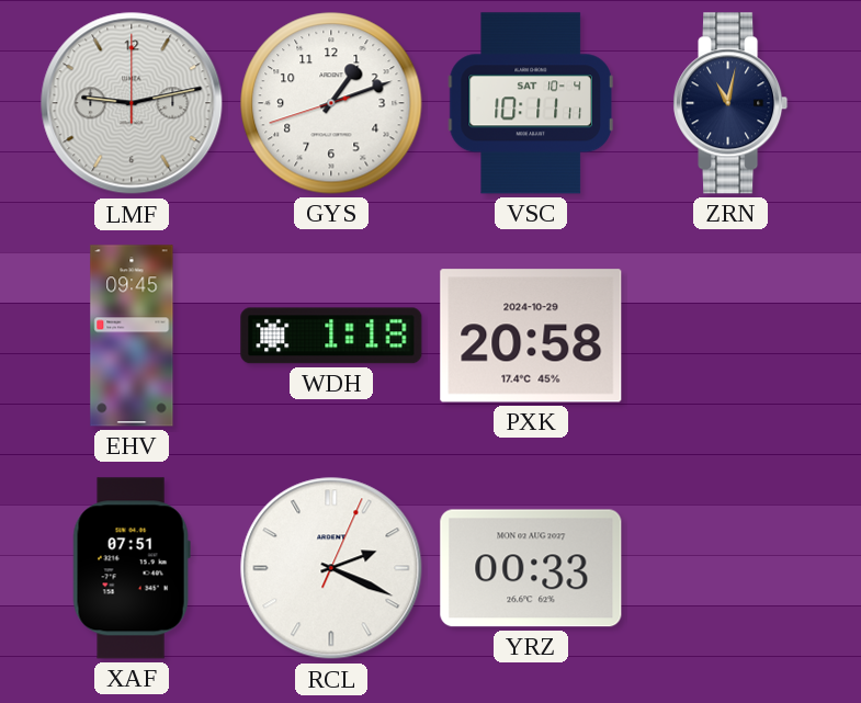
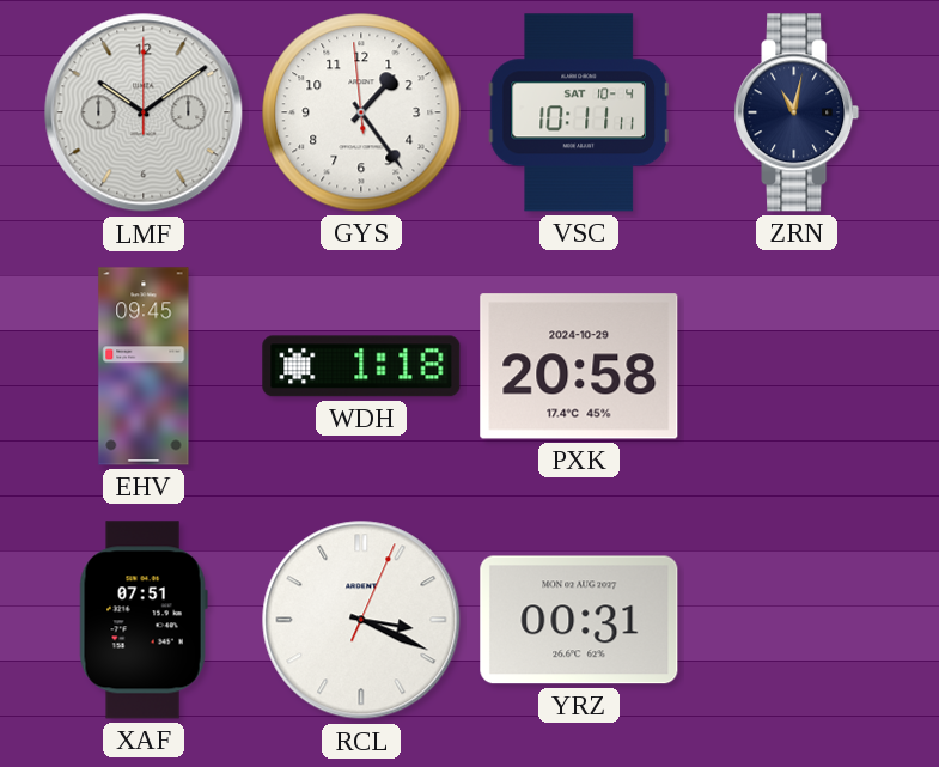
LMF: 9:13 -> 10:09 (144, 112)
GYS: 1:11 -> 1:23 (361, 112)
RCL: 2:19 -> 3:19 (361, 620)
YRZ: 00:33 -> 00:31 (579, 620)
